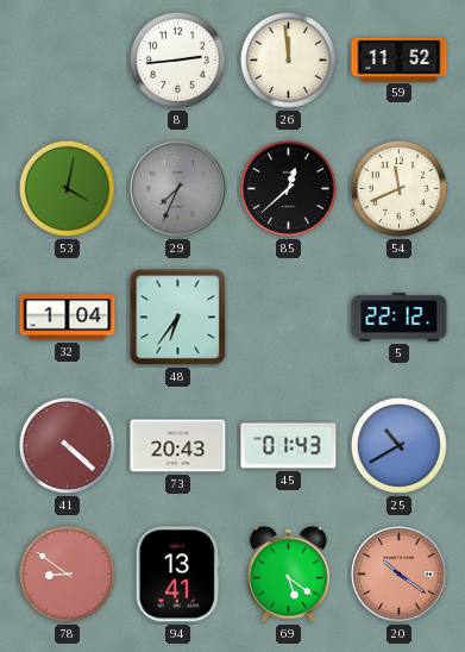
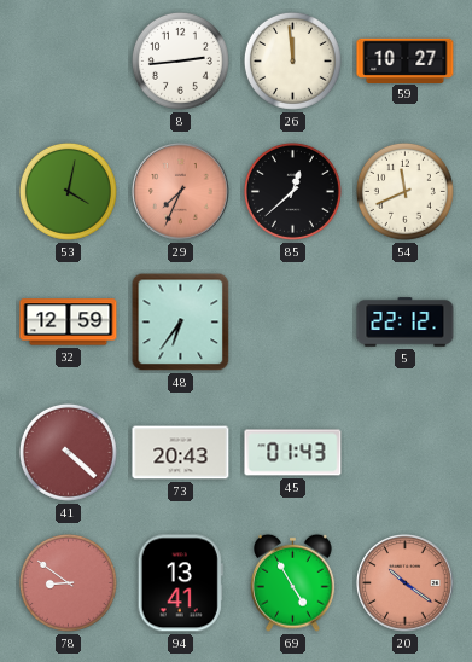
59: 11:52 -> 10:27 (406, 60)
29 dial: grey -> salmon (181, 192)
32: 1:04 -> 12:59 (69, 323)
25: 10:40 -> none (398, 445)
69: 5:21 -> 4:55 (293, 582)
